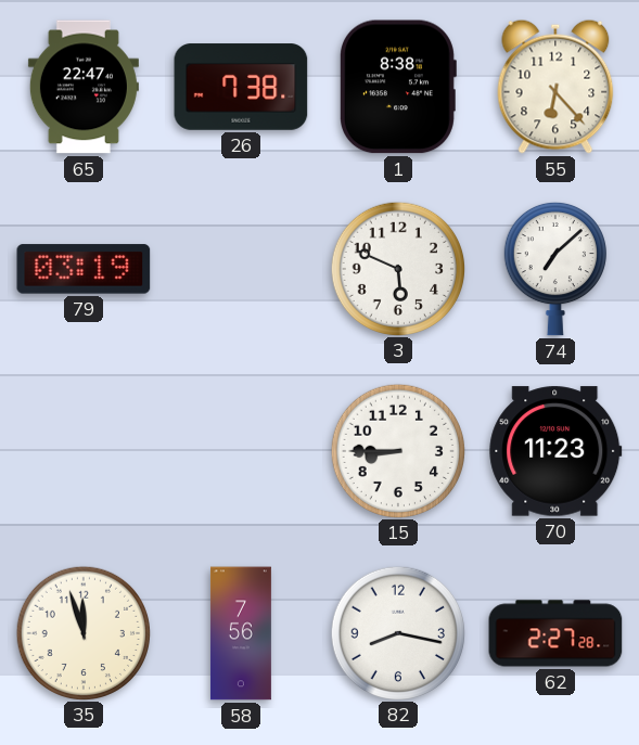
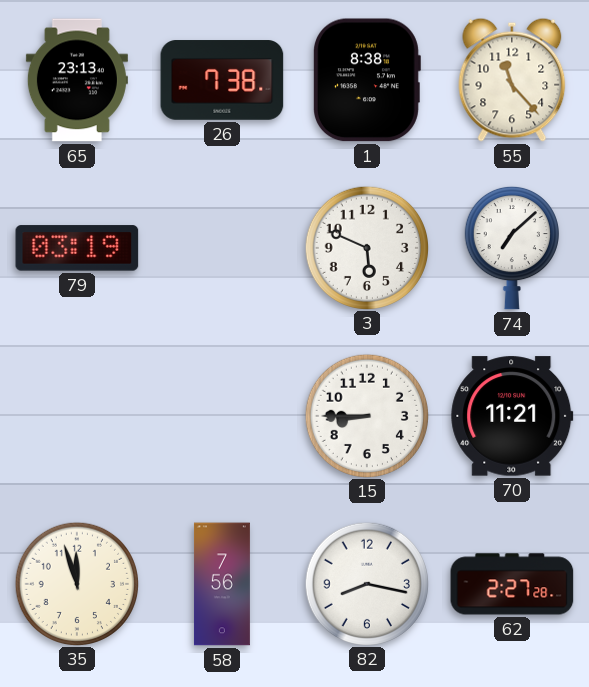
65: 22:47 -> 23:13 (77, 80)
55: 6:23 -> 11:23 (512, 80)
70: 11:23 -> 11:21 (512, 416)
